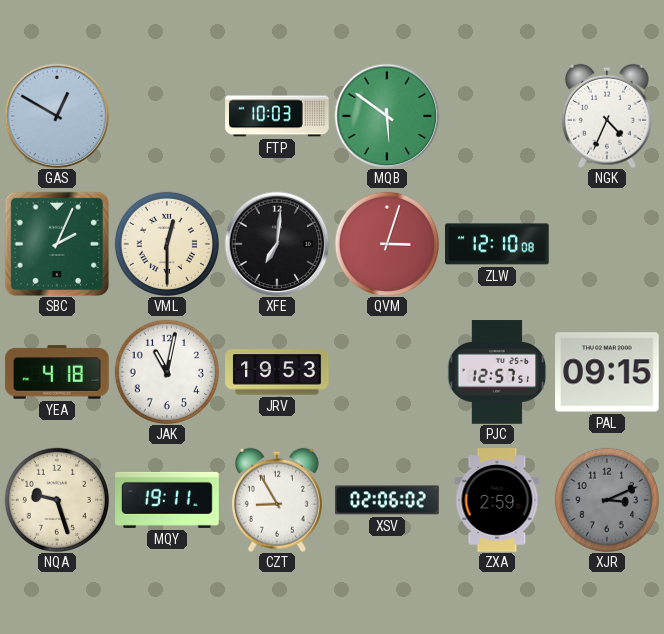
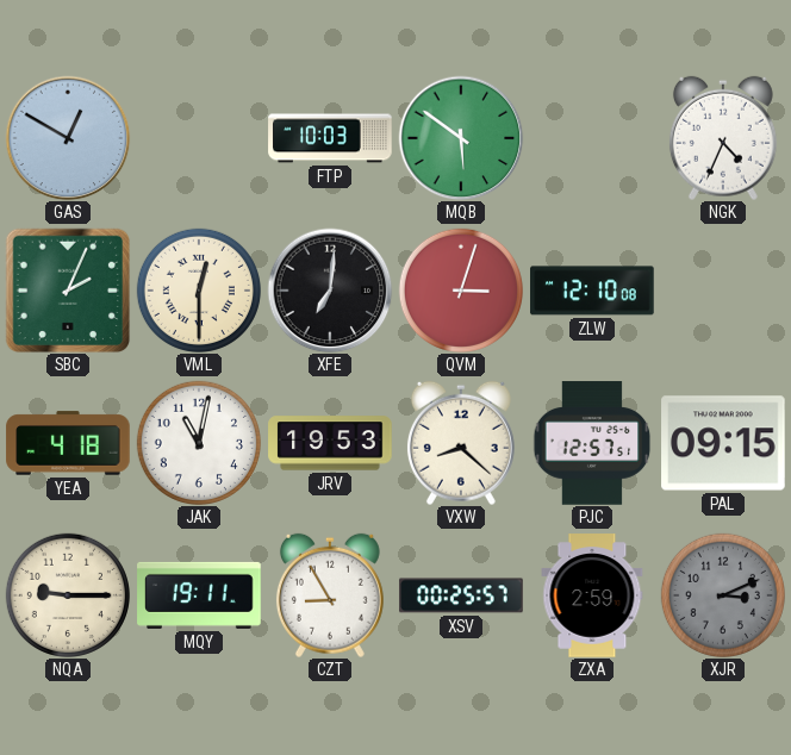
VXW: none -> 8:22 (461, 443)
NQA: 9:27 -> 9:15 (68, 595)
XSV: 02:06 -> 00:25 (461, 595)
